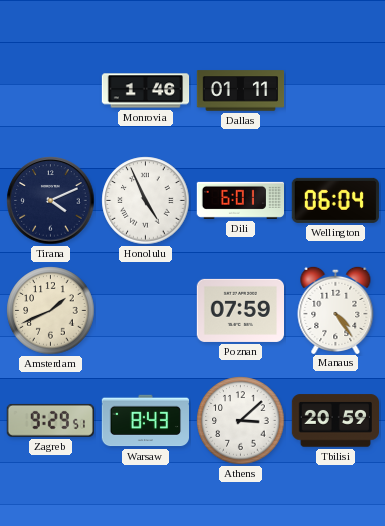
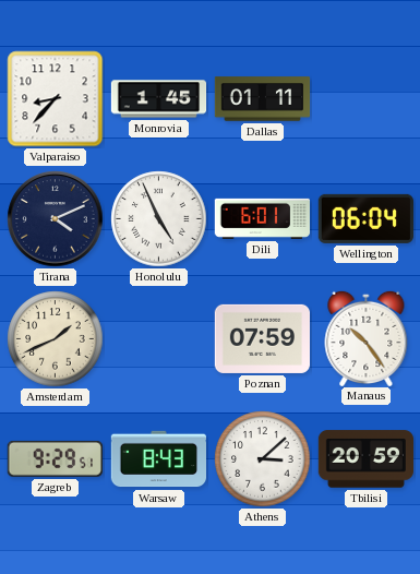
Valparaiso: none -> 8:37 (56, 99)
Monrovia: 1:46 -> 1:45 (159, 99)
Manaus: 4:24 -> 10:24 (367, 337)
